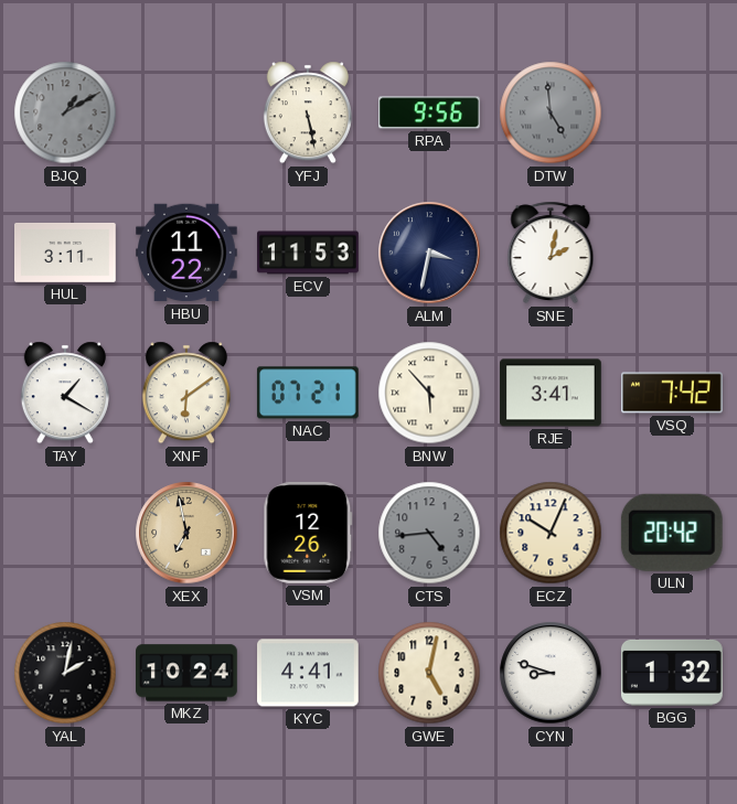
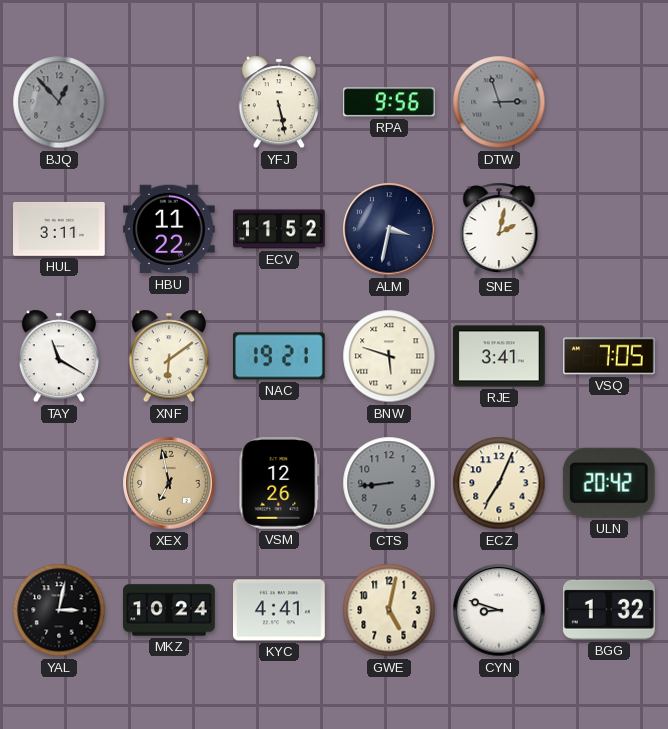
BJQ: 1:10 -> 12:53 (59, 102)
DTW: 4:59 -> 2:57 (499, 102)
ECV: 11:53 -> 11:52 (279, 229)
TAY: 1:20 -> 11:20 (59, 356)
NAC: 07:21 -> 19:21 (279, 356)
BNW: 5:53 -> 5:48 (389, 356)
VSQ: 7:42 -> 7:05 (610, 356)
CTS: 4:44 -> 8:44 (389, 483)
ECZ: 10:04 -> 7:04 (499, 483)
YAL: 2:02 -> 3:02 (59, 610)
